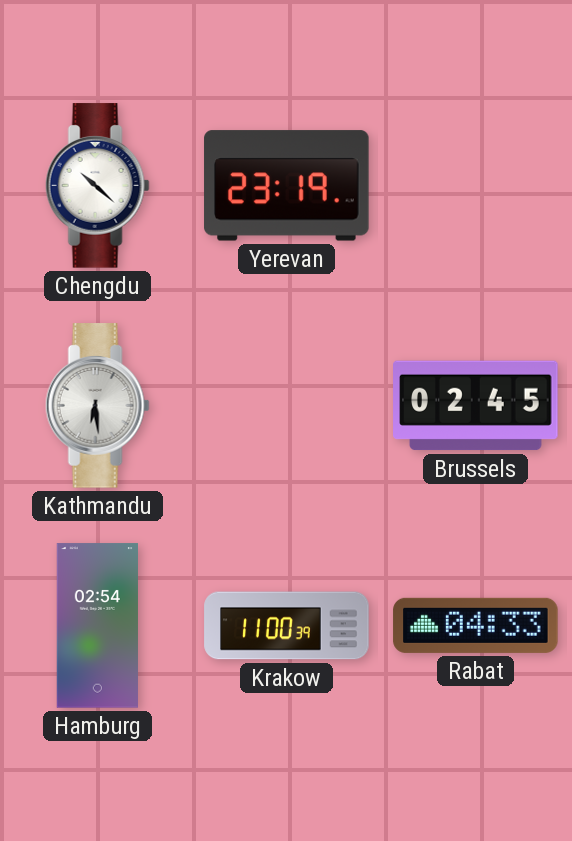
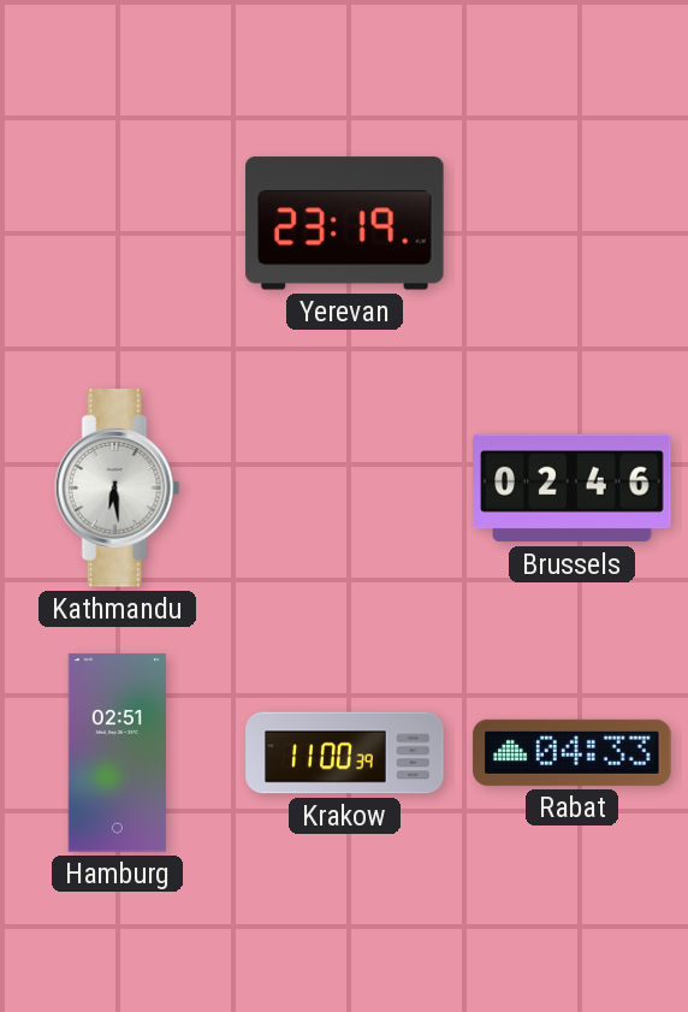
Chengdu: 10:22 -> none (97, 186)
Brussels: 02:45 -> 02:46 (573, 489)
Hamburg: 02:54 -> 02:51 (117, 753)
